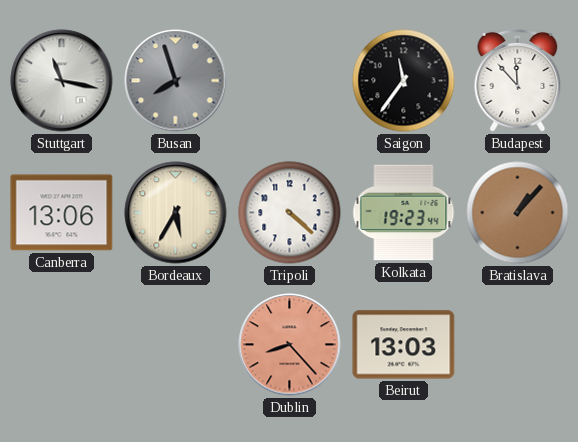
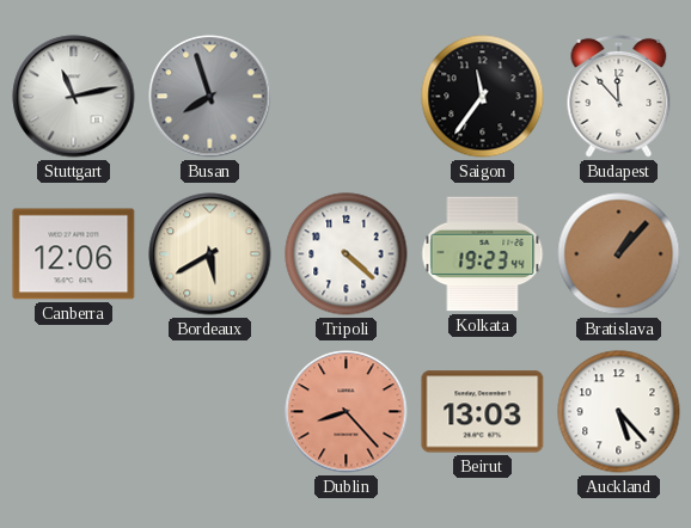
Stuttgart: 11:17 -> 11:13 (74, 97)
Canberra: 13:06 -> 12:06 (74, 254)
Bordeaux: 5:35 -> 5:40 (210, 254)
Auckland: none -> 5:23 (619, 412)
